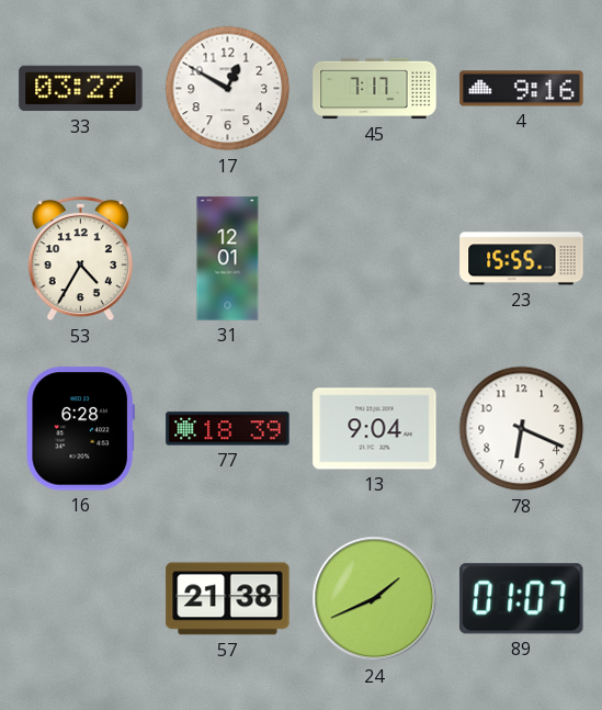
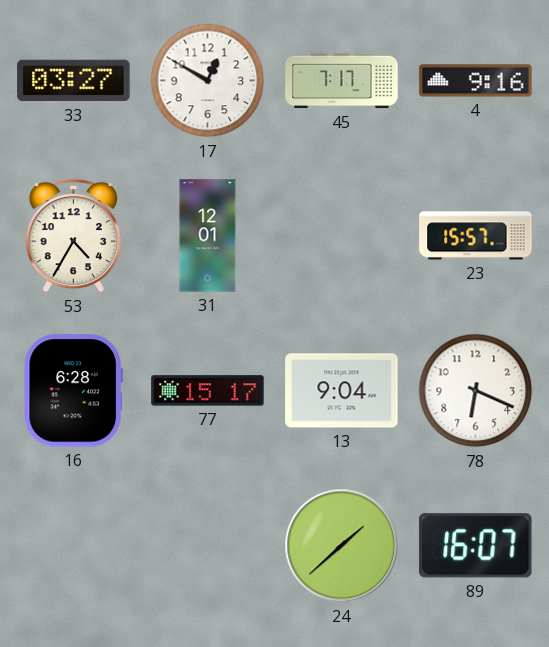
23: 15:55 -> 15:57 (476, 236)
77: 18:39 -> 15:17 (208, 391)
57: 21:38 -> none (228, 599)
24: 1:41 -> 1:38 (342, 546)
89: 01:07 -> 16:07 (476, 546)
